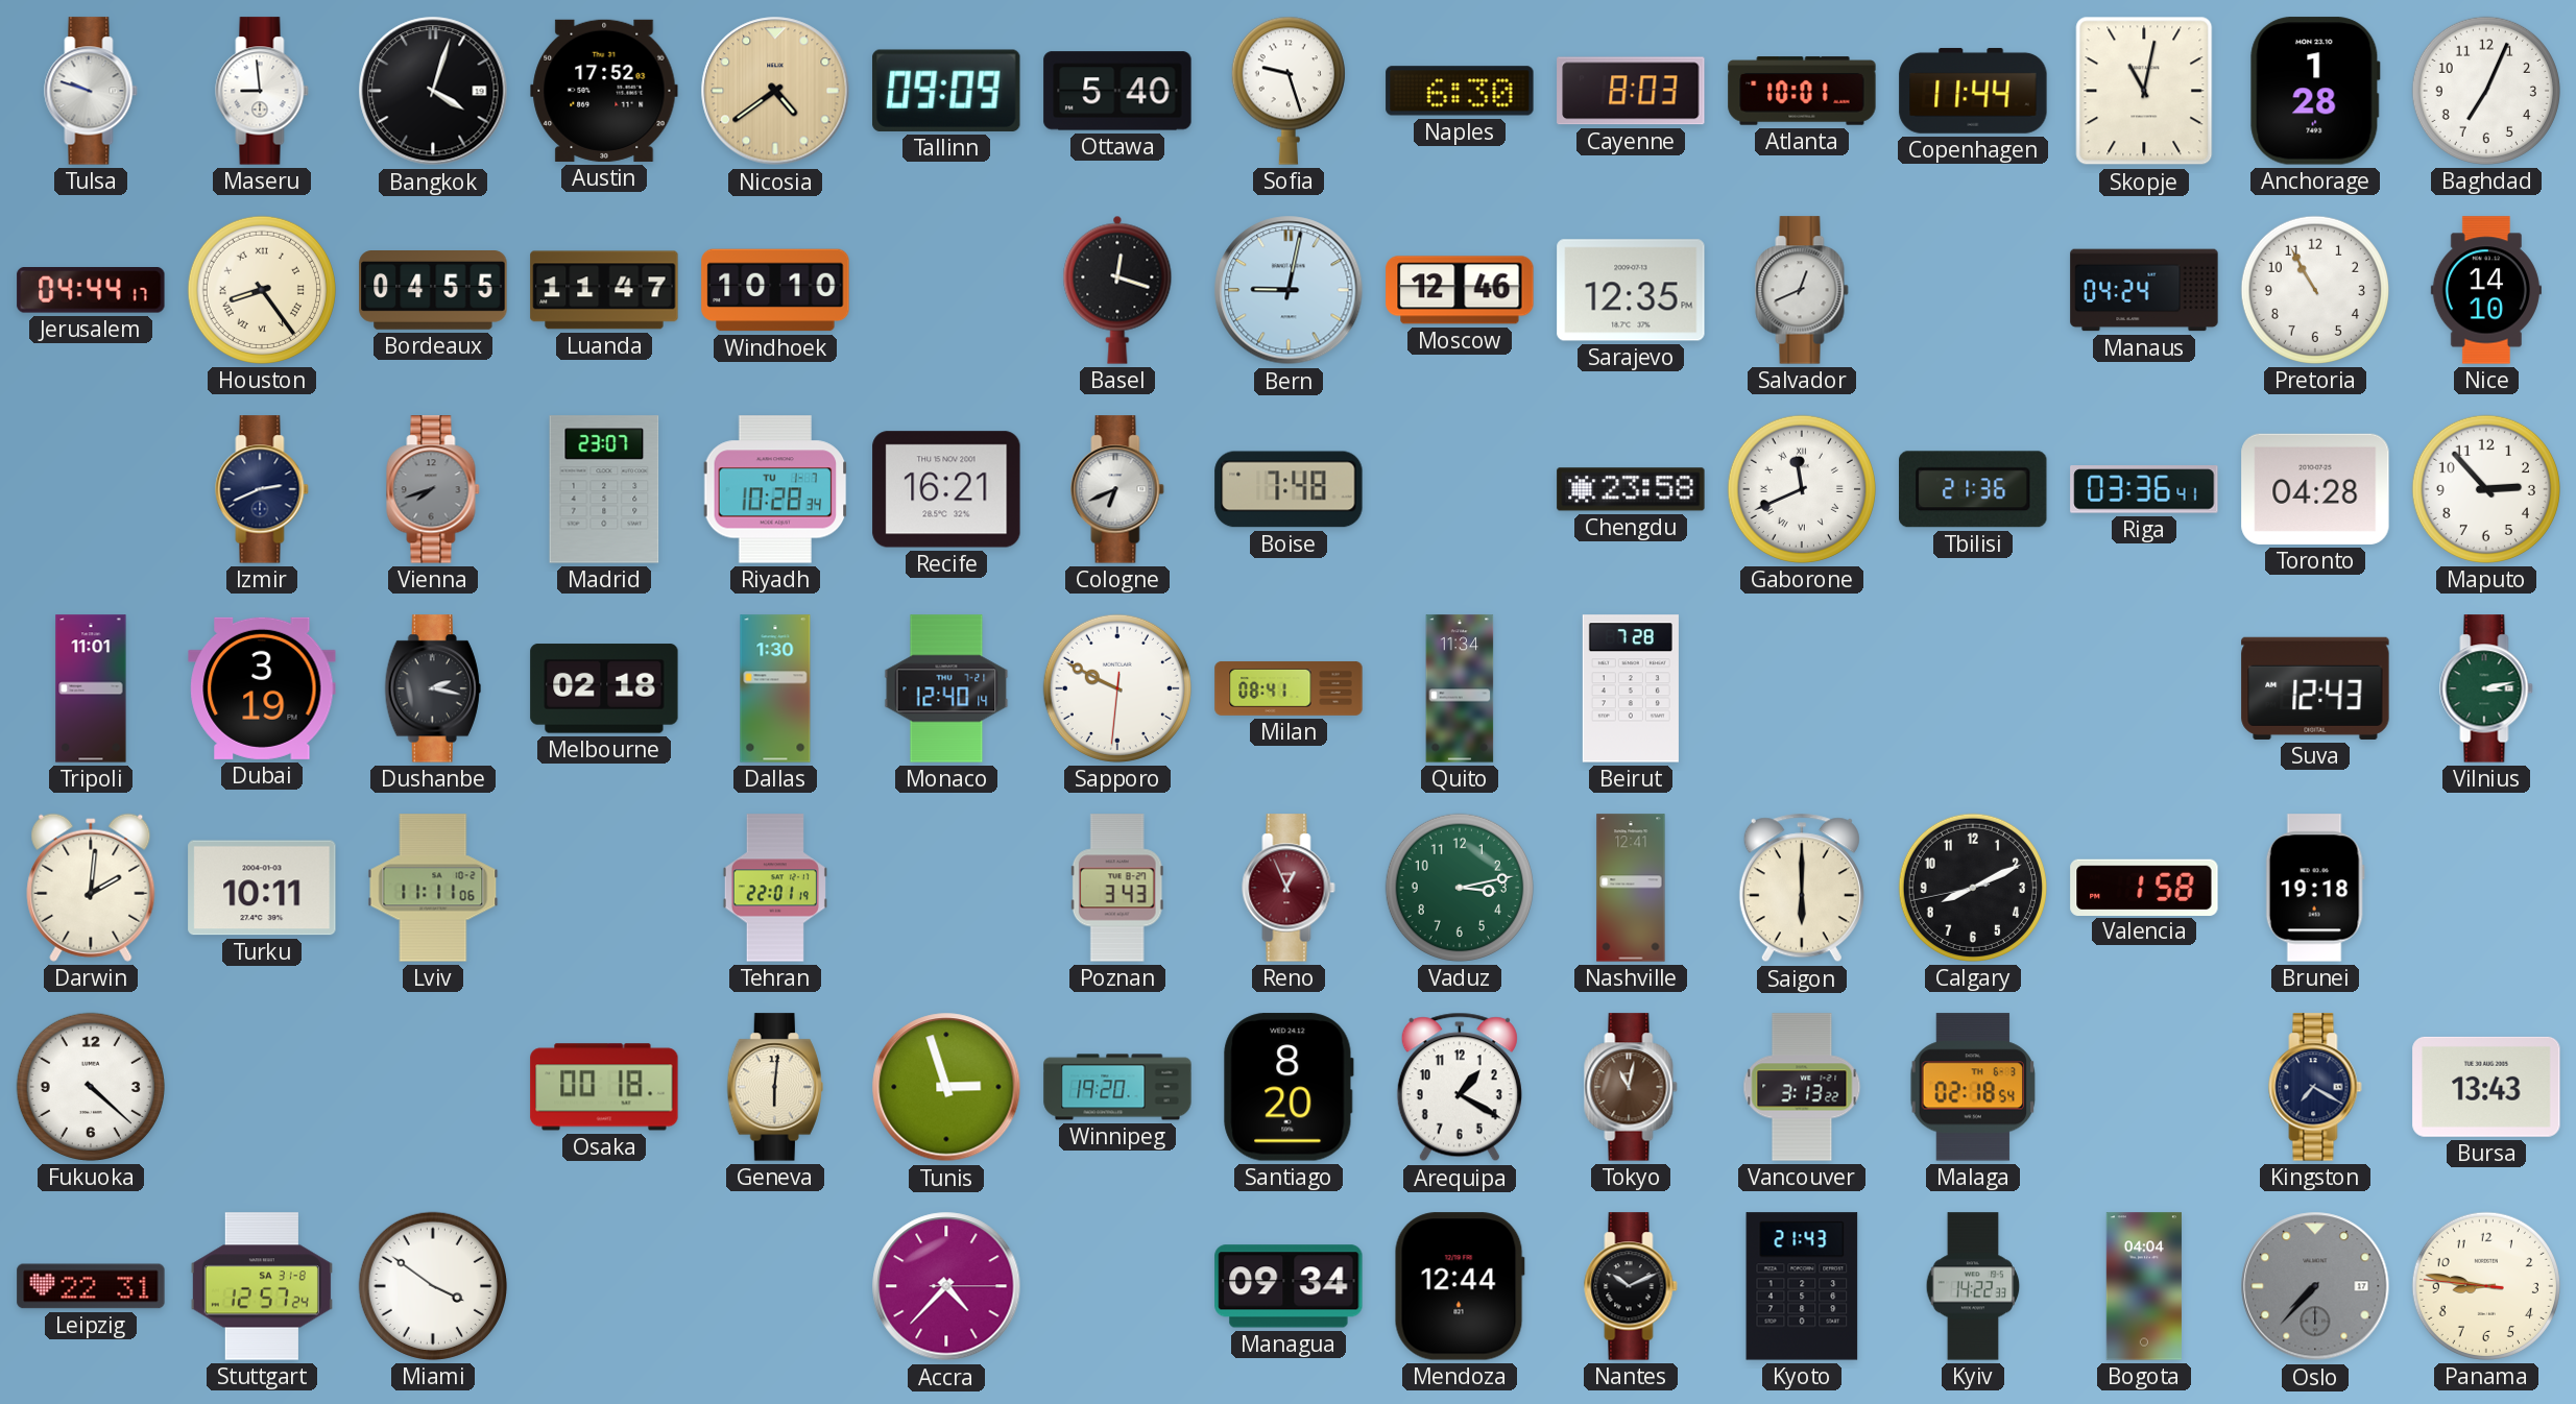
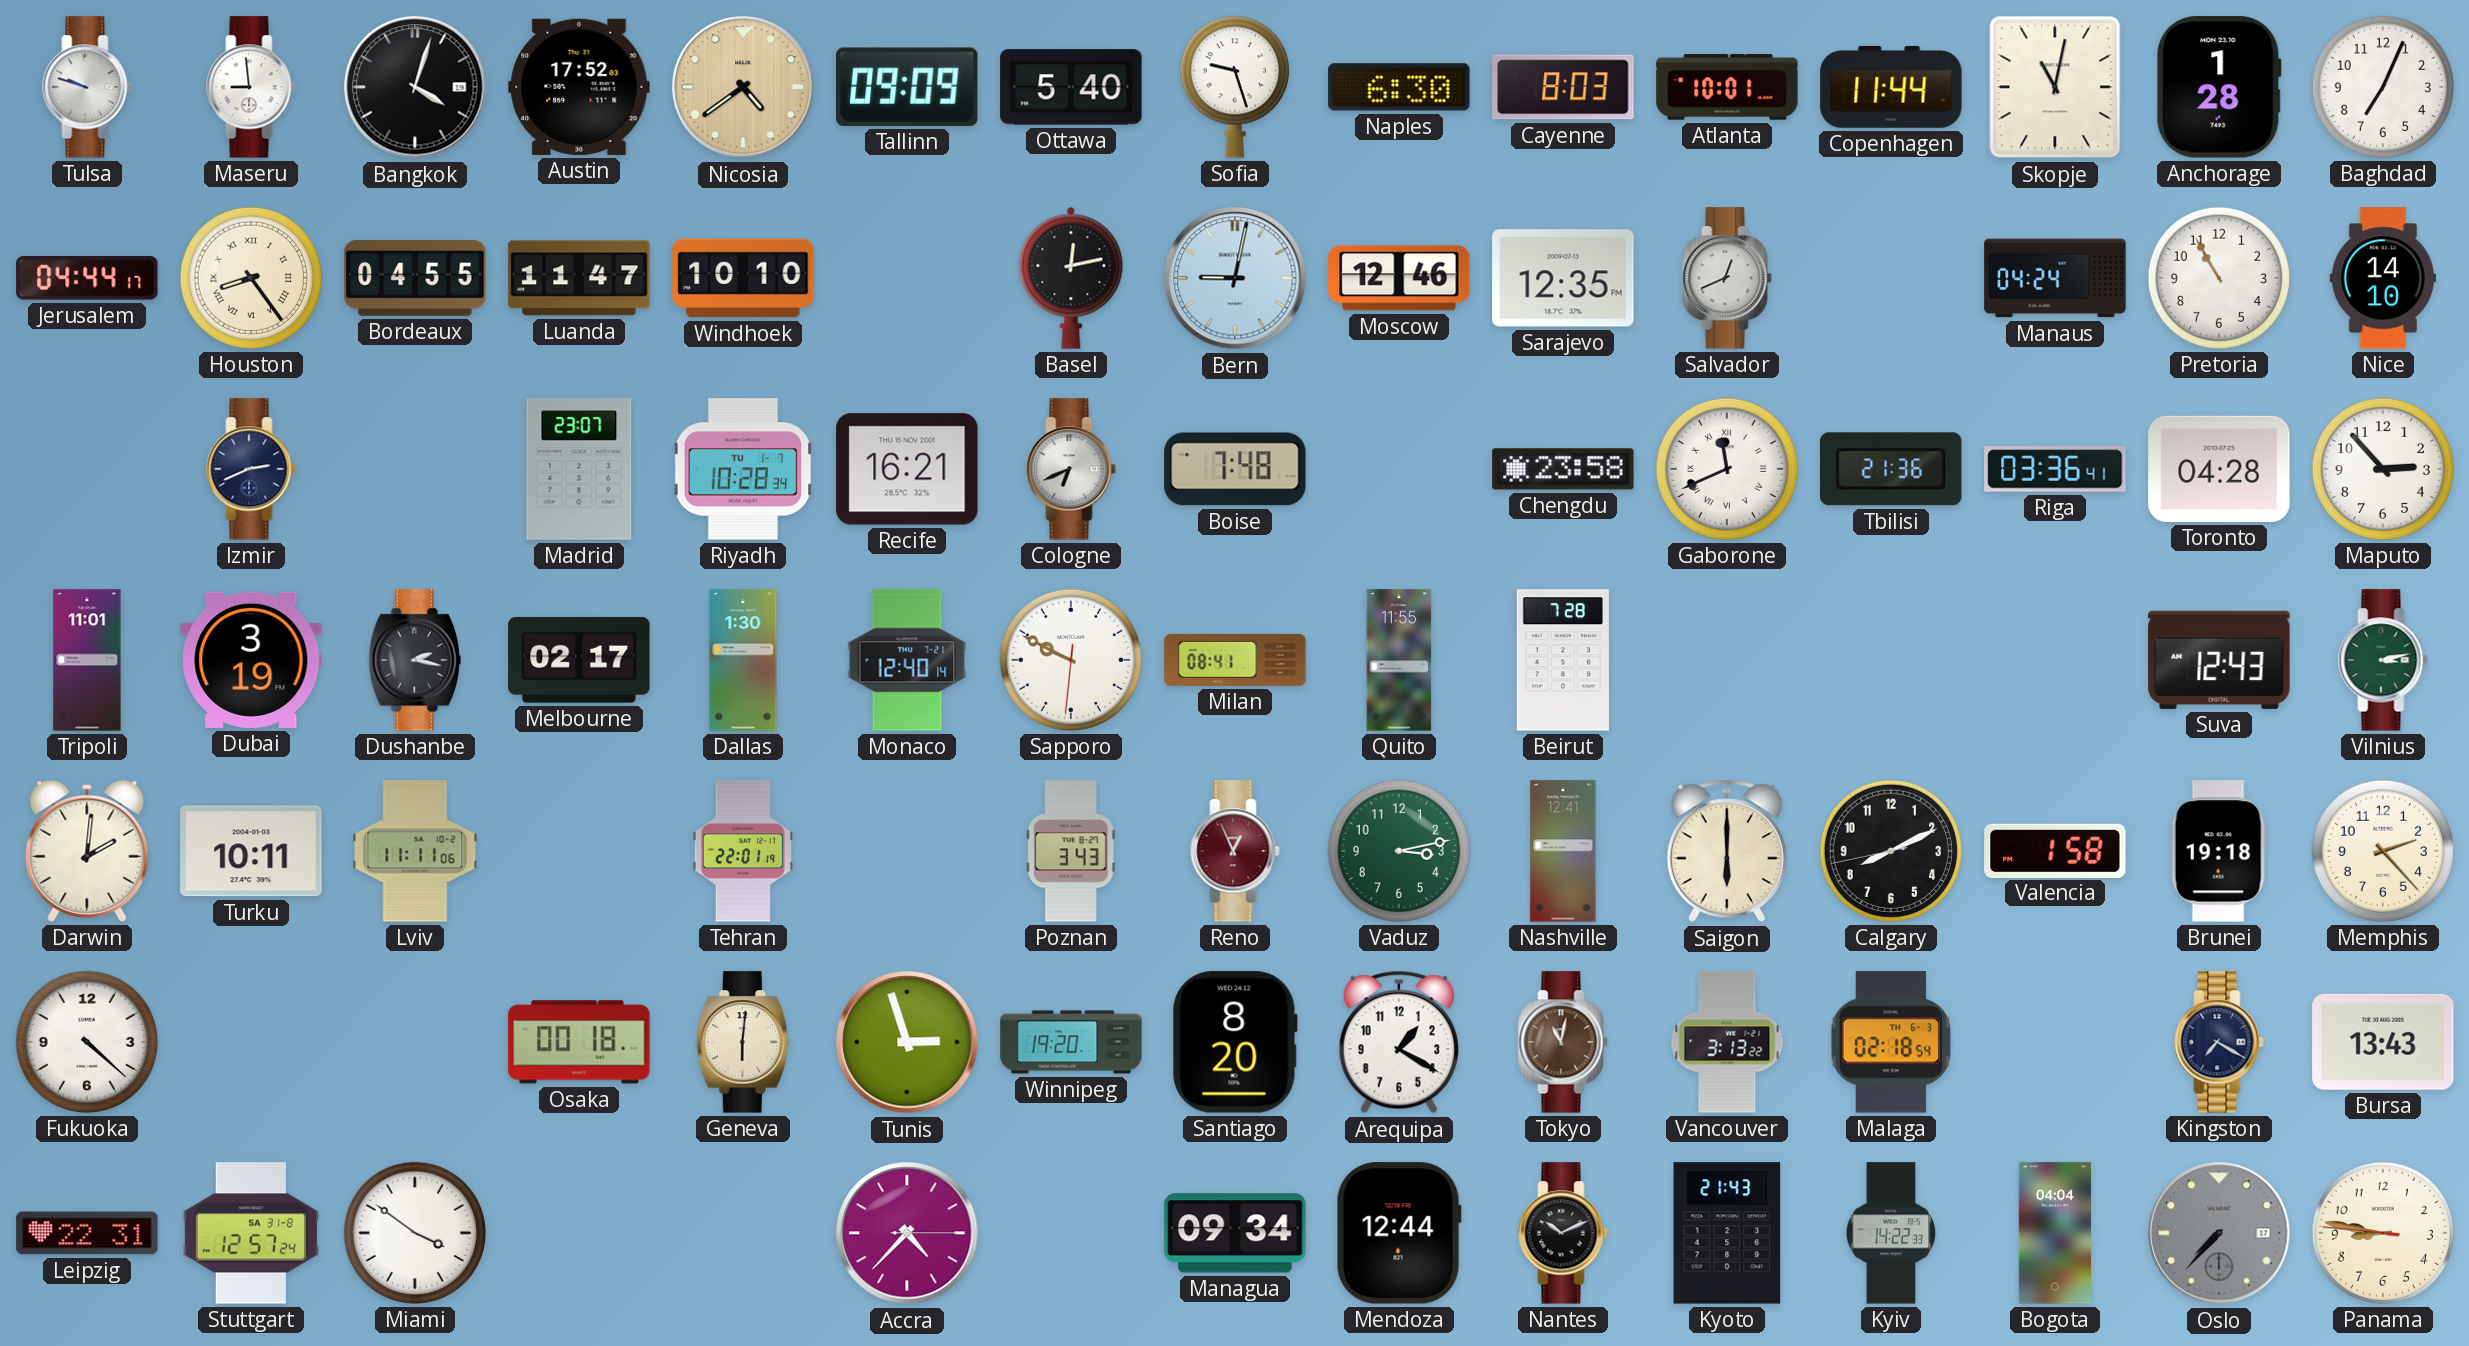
Basel: 12:18 -> 12:13 (1071, 278)
Vienna: 7:42 -> none (433, 489)
Melbourne: 02:18 -> 02:17 (579, 660)
Quito: 11:34 -> 11:55 (1399, 660)
Memphis: none -> 2:23 (2383, 851)
